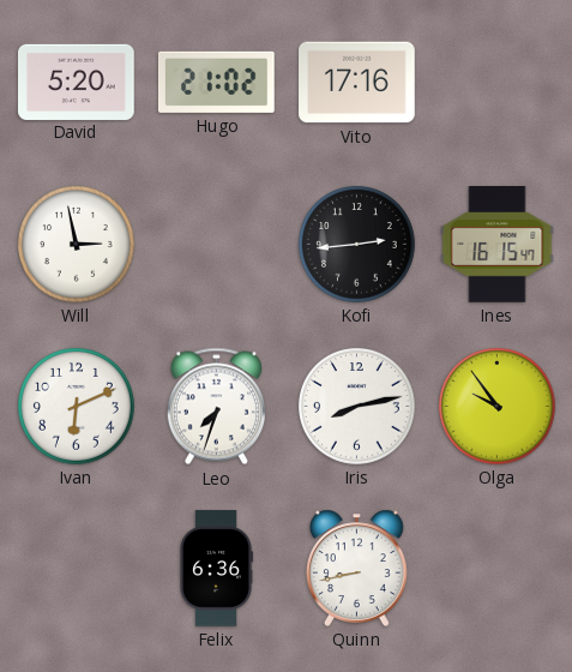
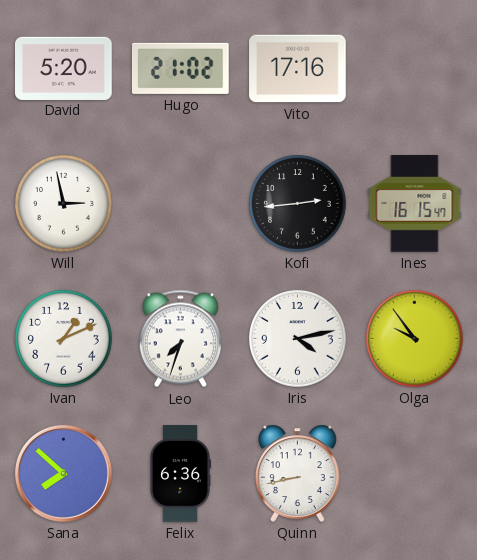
Ivan: 6:11 -> 1:11 (64, 339)
Iris: 8:13 -> 4:13 (298, 339)
Sana: none -> 7:52 (63, 473)
